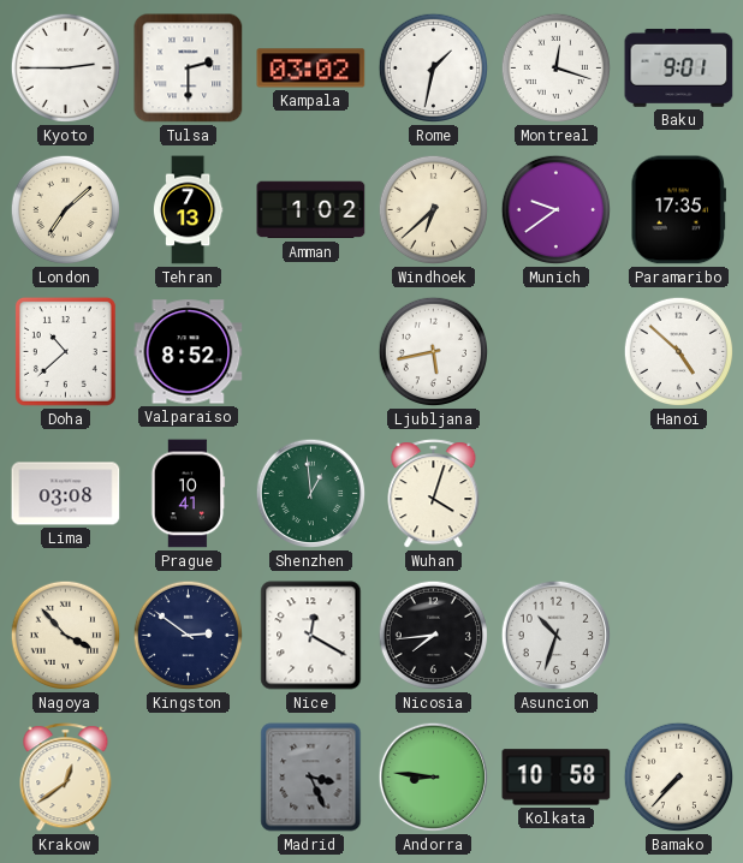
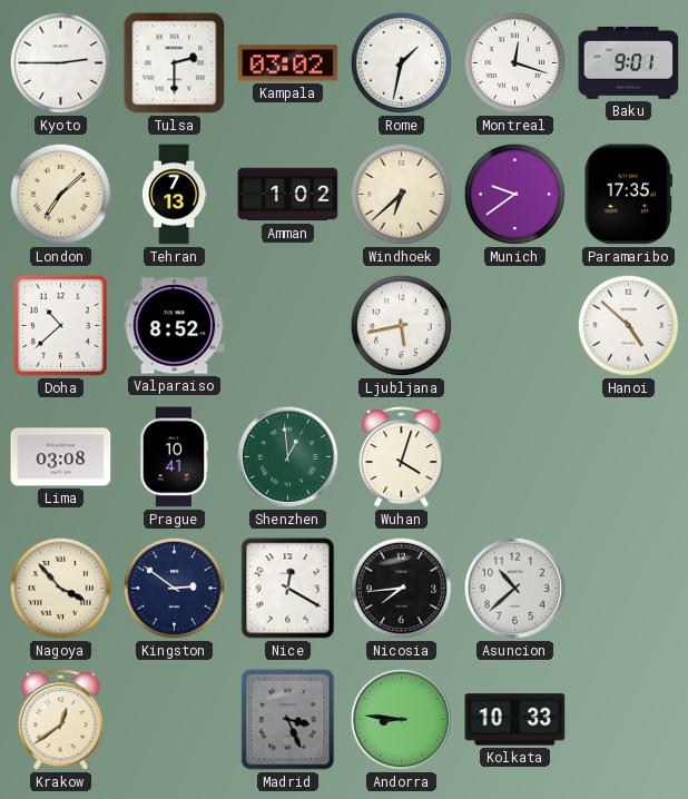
Asuncion: 10:33 -> 10:38 (515, 589)
Kolkata: 10:58 -> 10:33 (515, 720)
Bamako: 7:37 -> none (679, 778)
